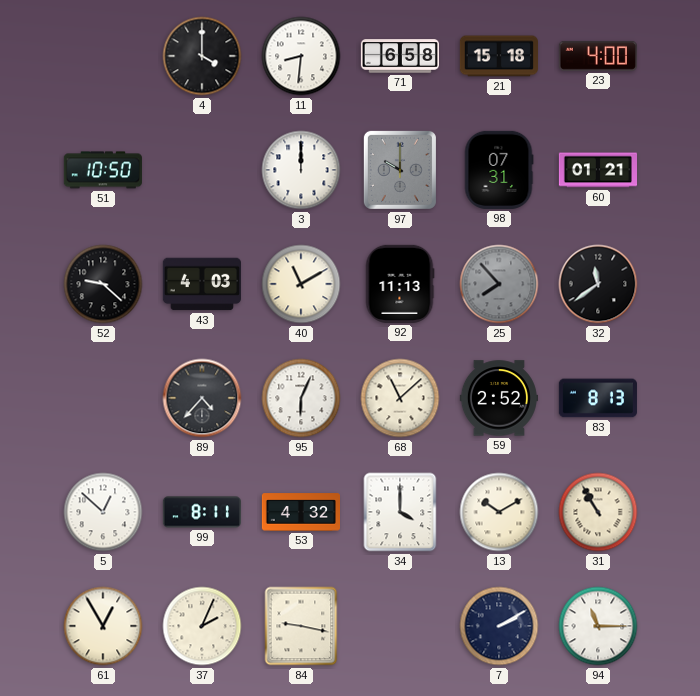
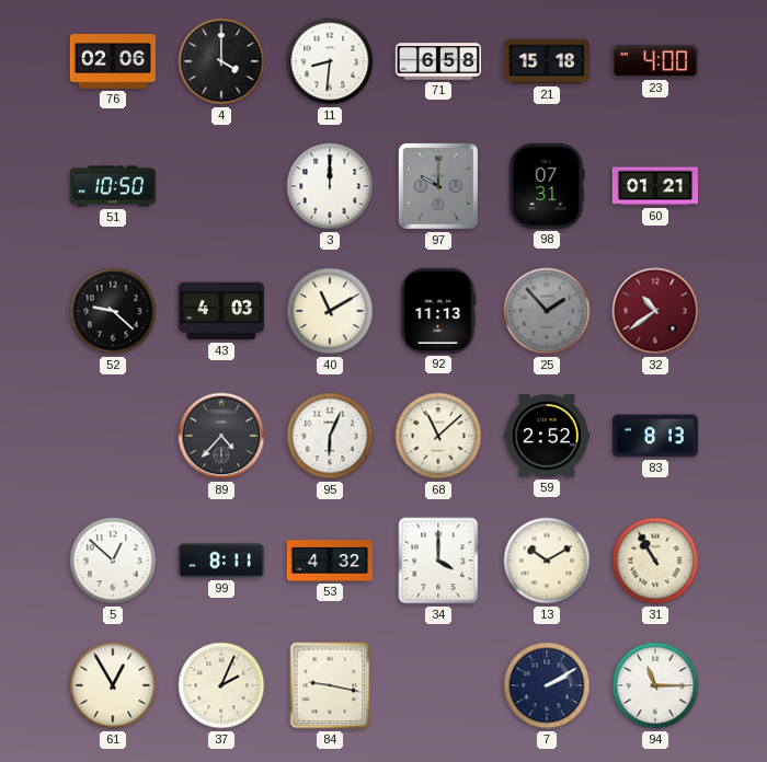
76: none -> 02:06 (112, 62)
25: 7:53 -> 1:53 (547, 311)
32: 11:39 -> 10:39 (655, 311)
32 dial: black -> burgundy (655, 311)
